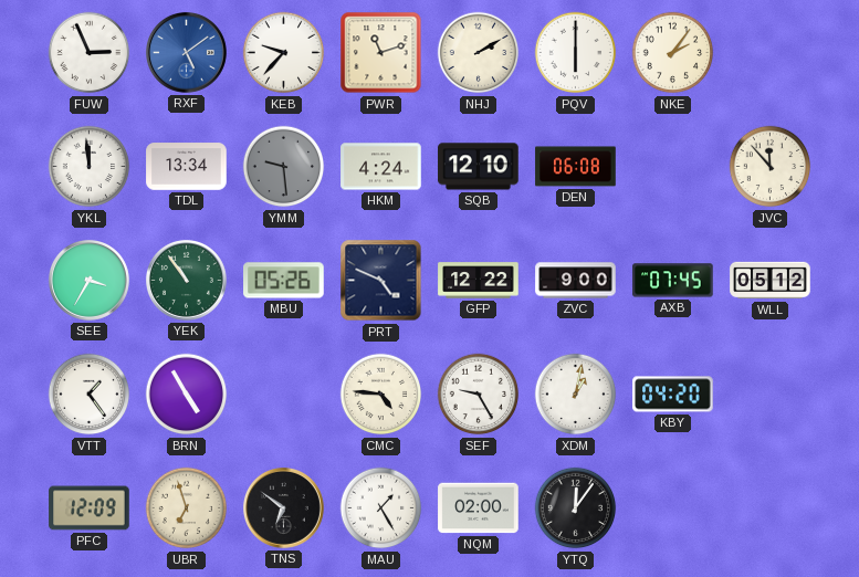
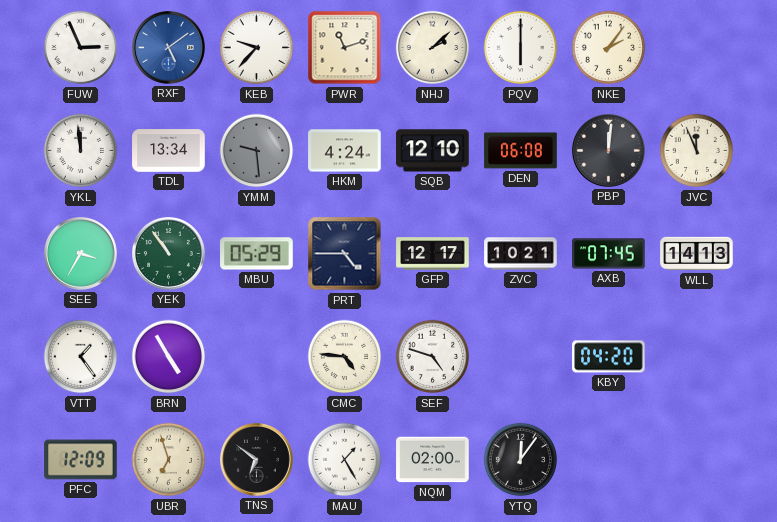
NHJ: 2:10 -> 2:08 (433, 48)
PBP: none -> 12:01 (609, 151)
JVC: 11:53 -> 11:56 (697, 151)
MBU: 05:26 -> 05:29 (257, 254)
PRT: 4:49 -> 4:45 (345, 254)
GFP: 12:22 -> 12:17 (433, 254)
ZVC: 9:00 -> 10:21 (521, 254)
WLL: 05:12 -> 14:13 (697, 254)
SEF: 9:25 -> 4:48 (433, 357)
XDM: 1:02 -> none (576, 395)
